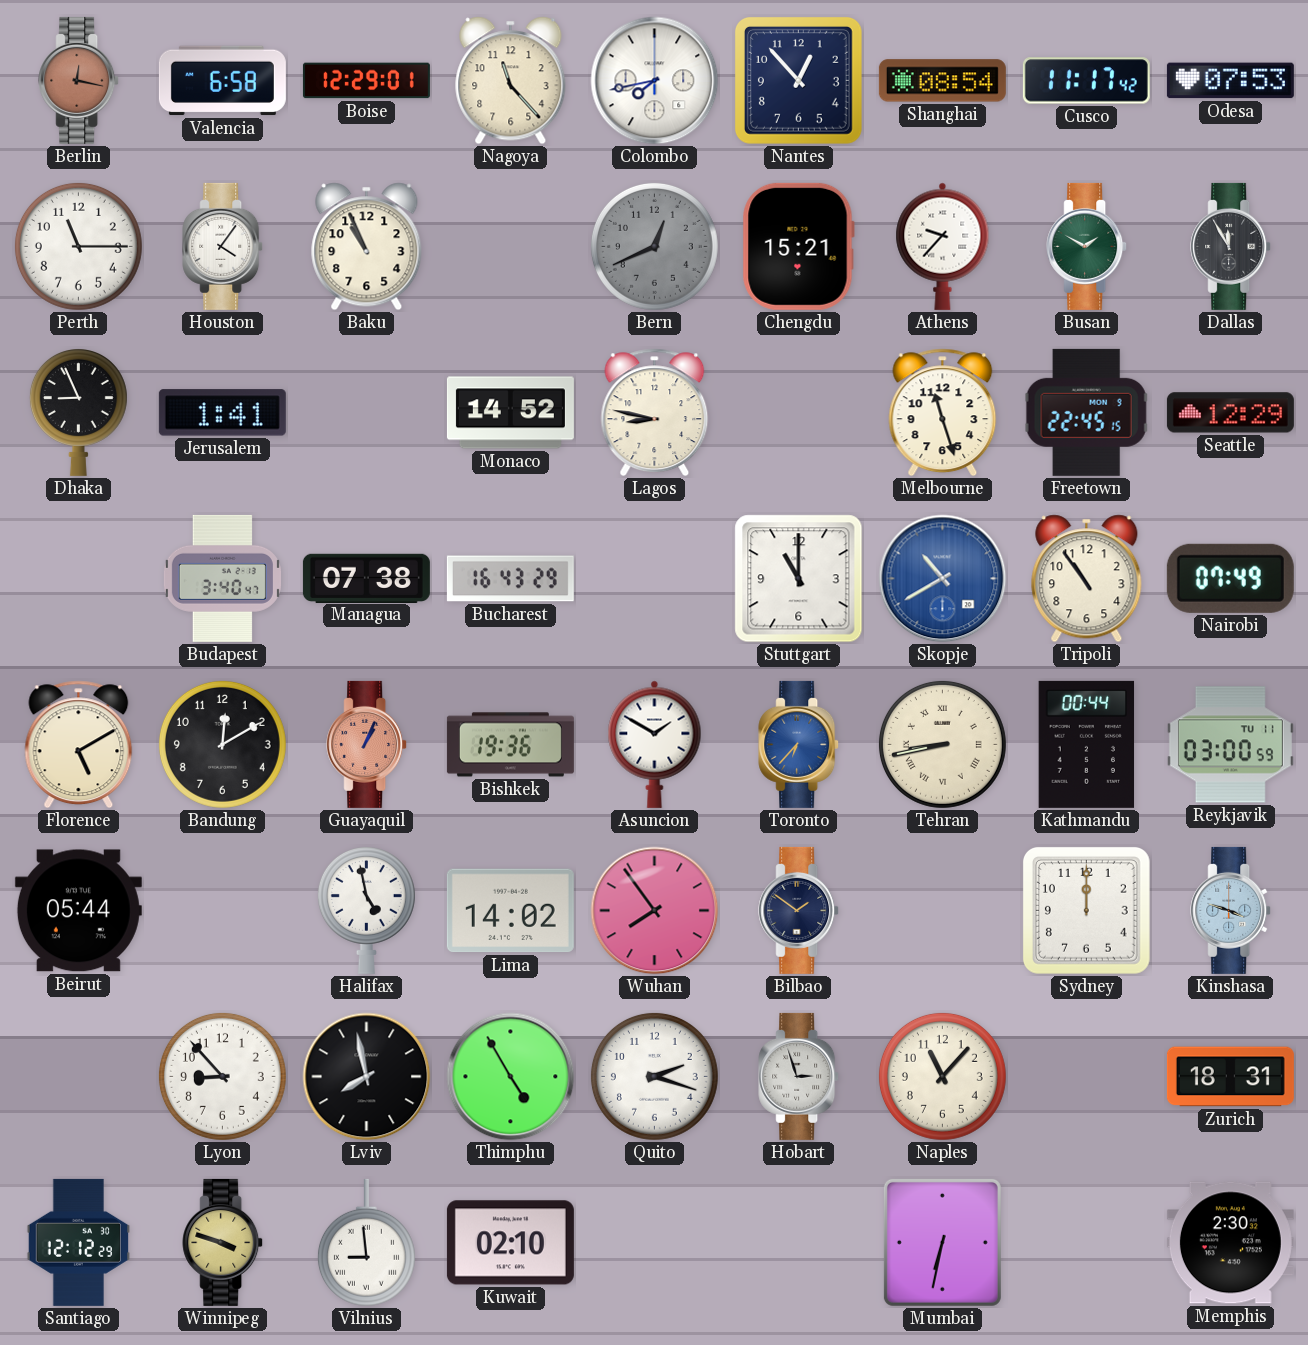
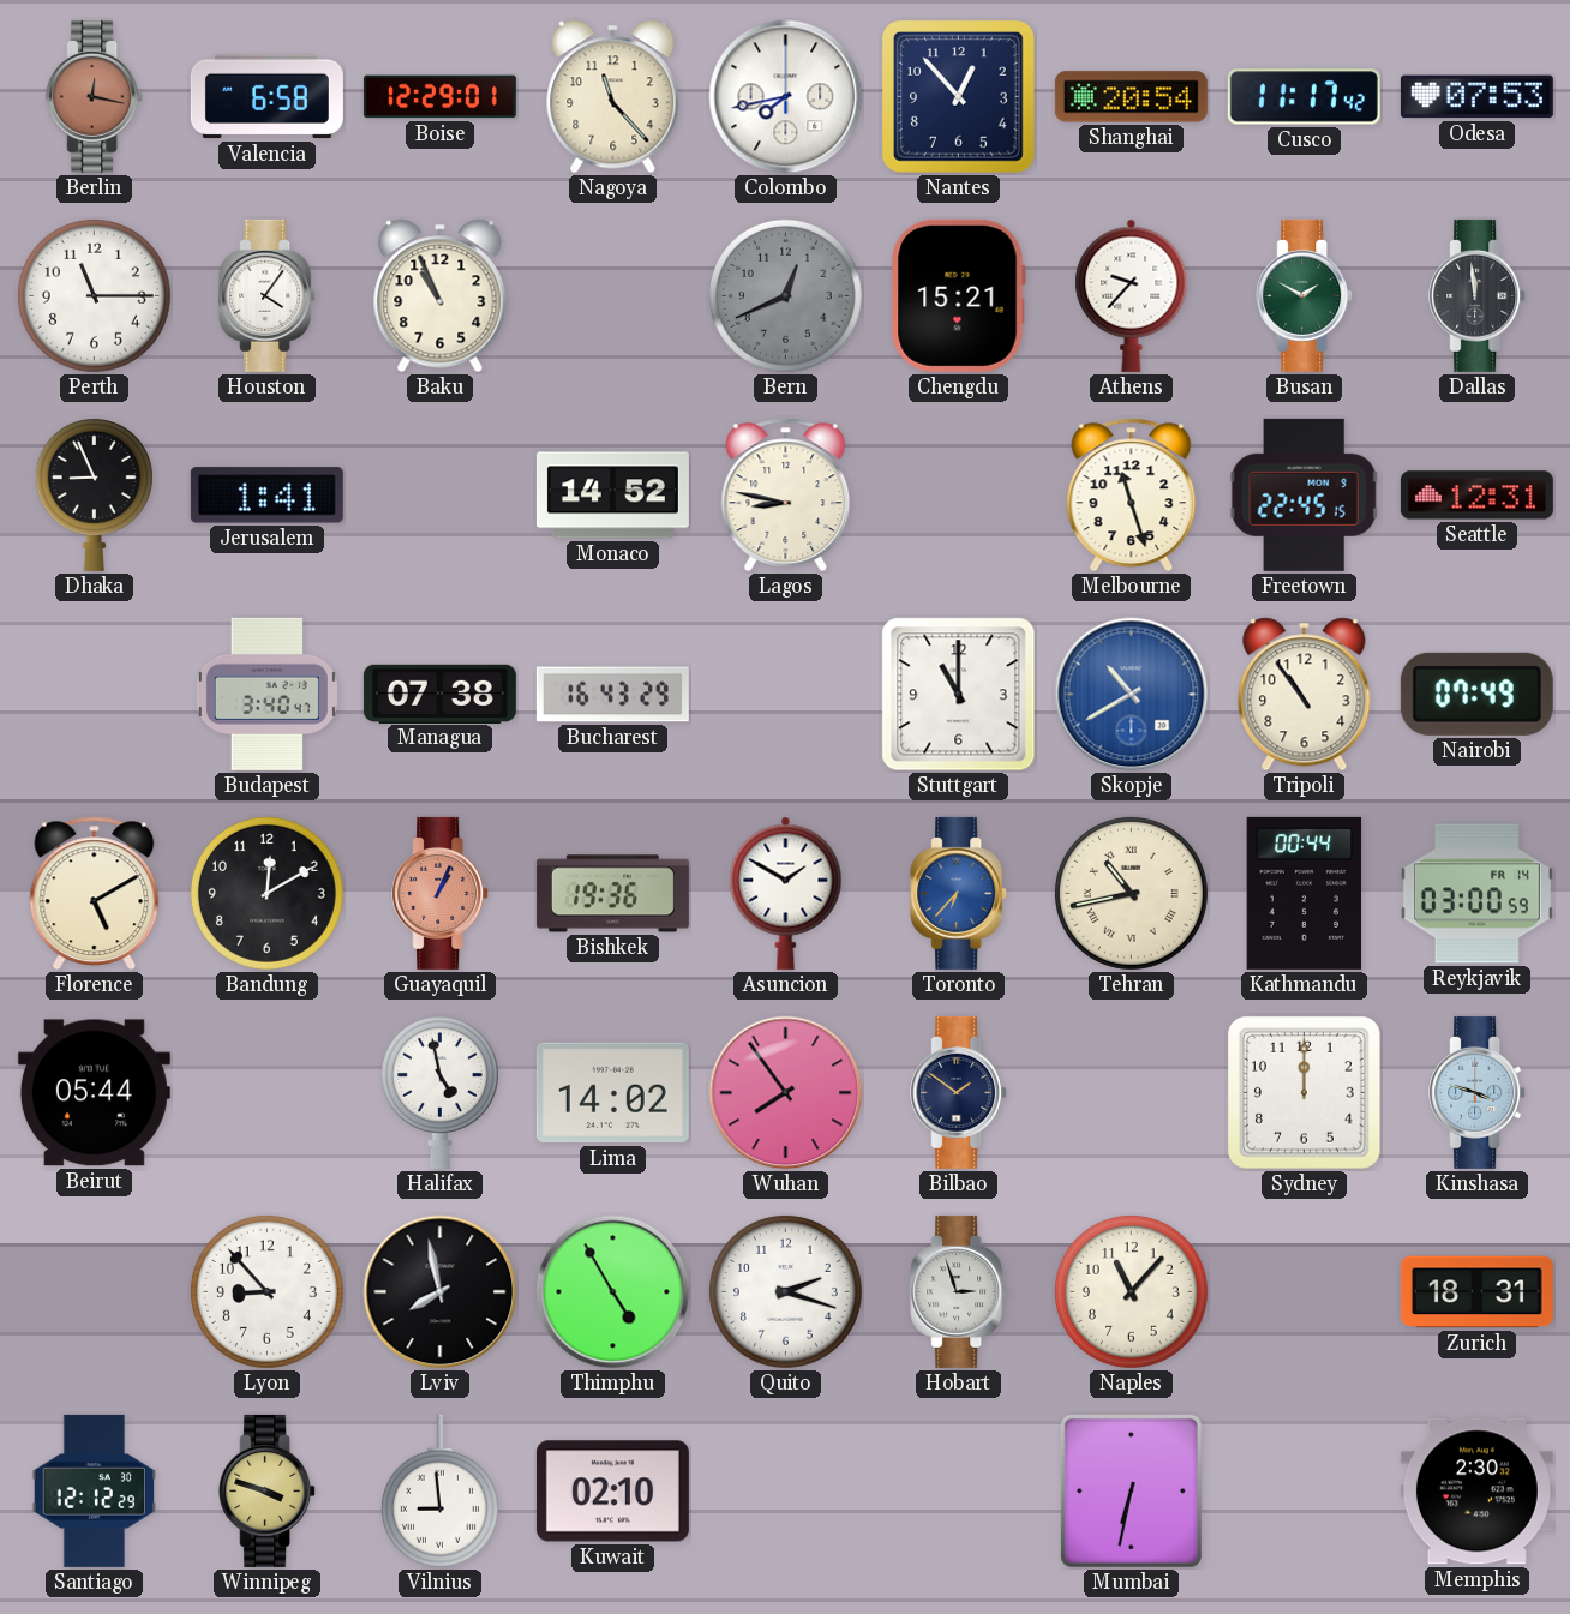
Shanghai: 08:54 -> 20:54 (1131, 97)
Dallas: 11:55 -> 11:59 (1478, 295)
Seattle: 12:29 -> 12:31 (1476, 496)
Tehran: 8:43 -> 10:43 (1131, 893)
Reykjavik date: TU 11 -> FR 14 (1476, 894)
